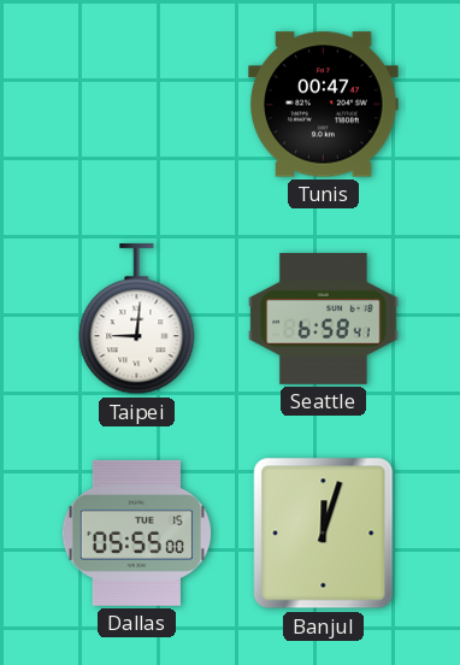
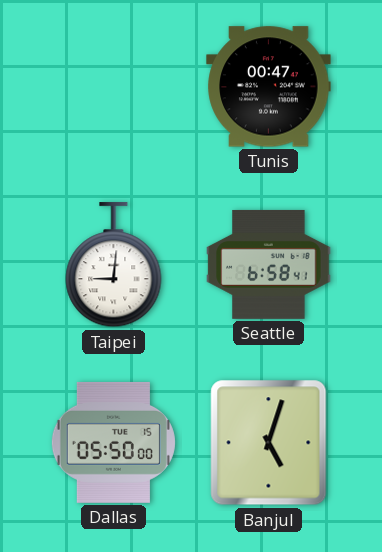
Dallas: 05:55 -> 05:50 (113, 442)
Banjul: 12:03 -> 5:03 (269, 443)
